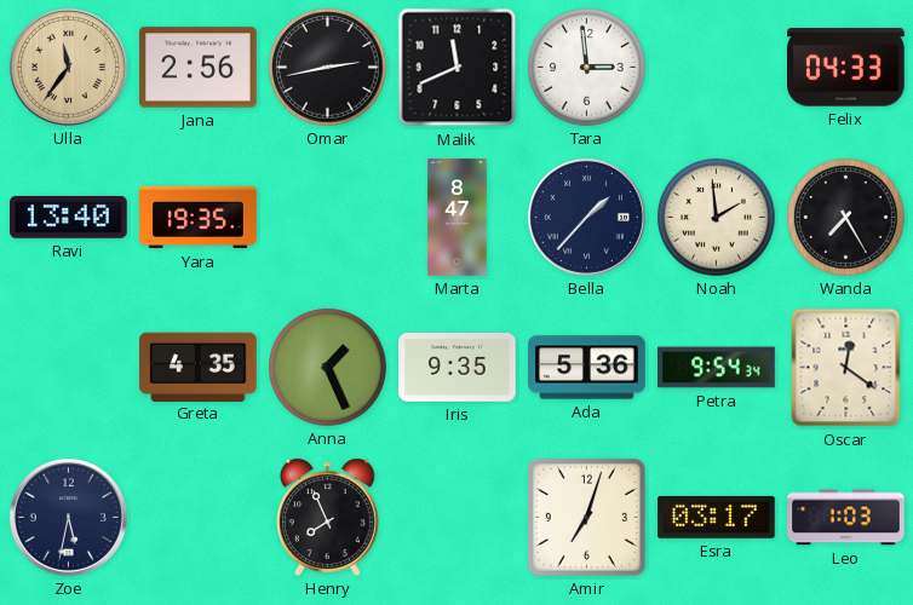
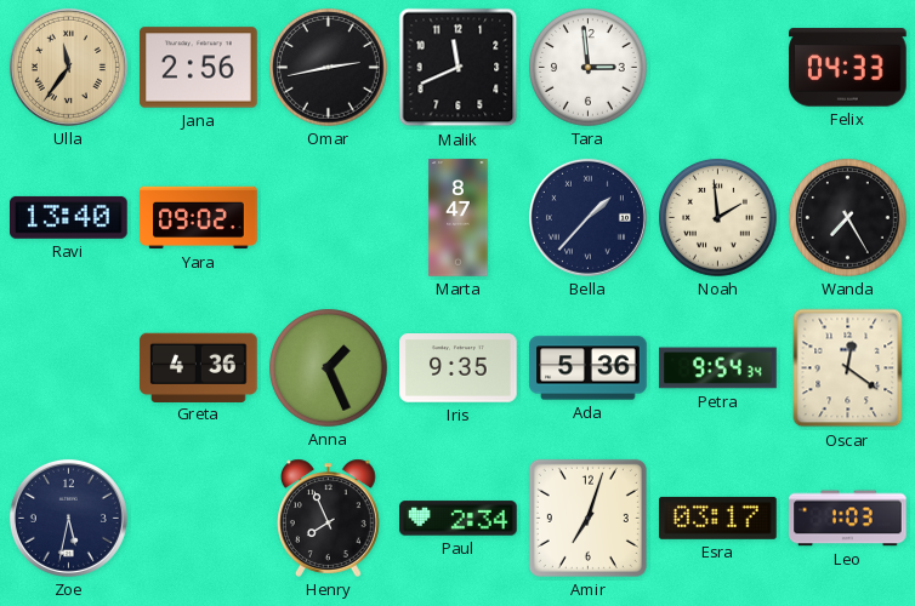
Yara: 19:35 -> 09:02 (199, 218)
Greta: 4:35 -> 4:36 (199, 367)
Paul: none -> 2:34 (459, 519)
